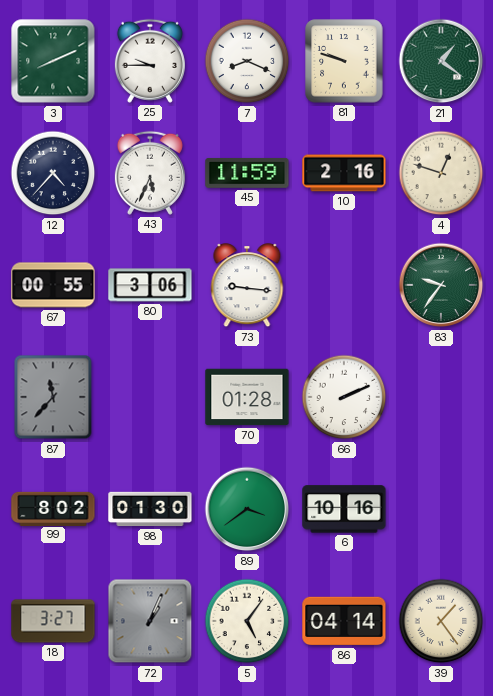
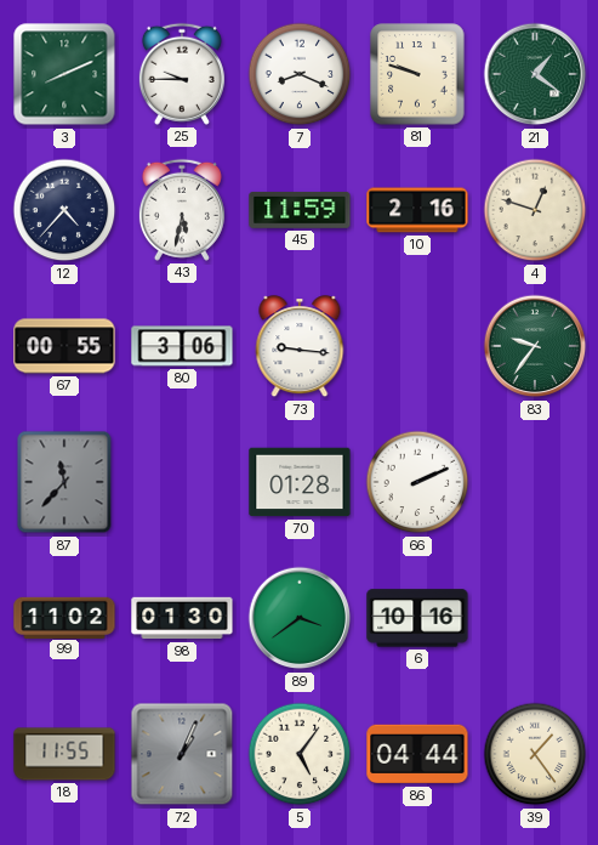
43: 5:34 -> 5:32 (182, 210)
99: 8:02 -> 11:02 (64, 617)
18: 3:27 -> 11:55 (64, 754)
86: 04:14 -> 04:44 (417, 754)
